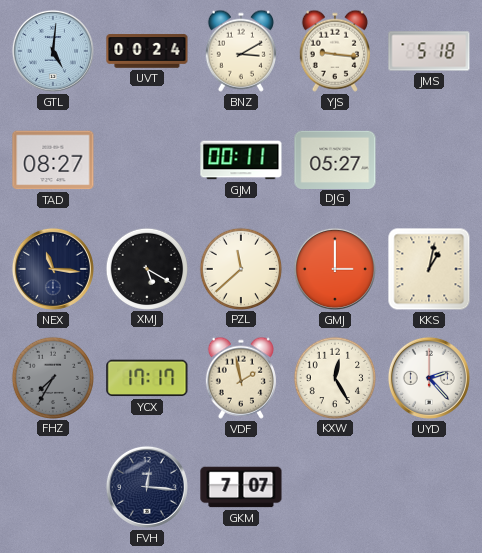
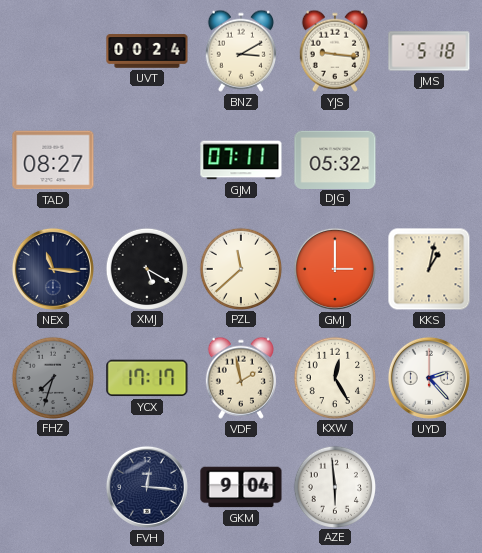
GTL: 5:01 -> none (53, 51)
GJM: 00:11 -> 07:11 (241, 160)
DJG: 05:27 -> 05:32 (335, 159)
FHZ: 7:35 -> 7:33 (52, 377)
GKM: 7:07 -> 9:04 (241, 487)
AZE: none -> 5:59 (334, 486)
